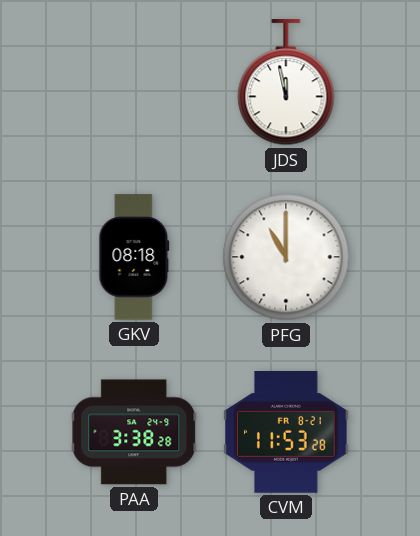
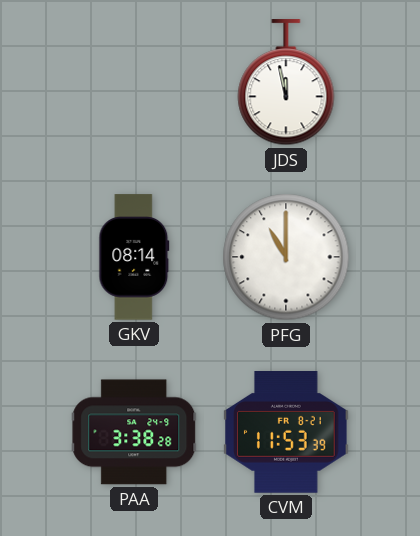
GKV: 08:18 -> 08:14 (134, 257)
CVM: 11:53:28 -> 11:53:39 (286, 432)
